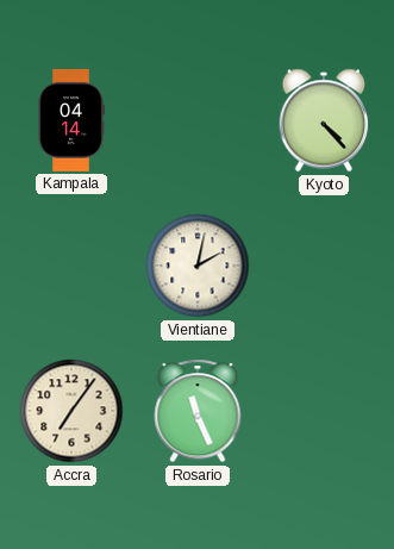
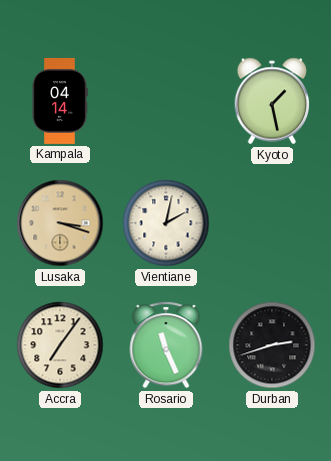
Kyoto: 4:23 -> 1:28 (272, 101)
Lusaka: none -> 3:18 (60, 223)
Durban: none -> 2:42 (272, 345)
